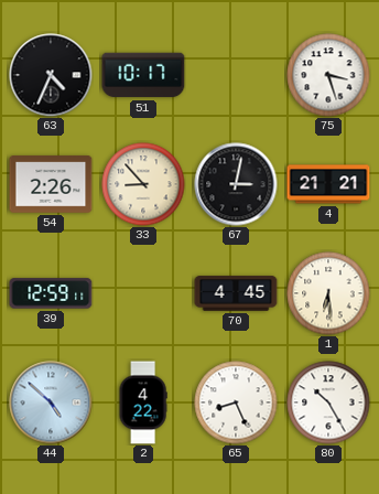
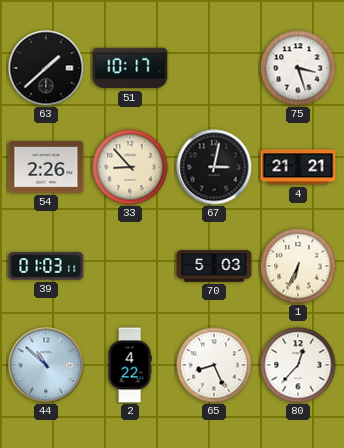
63: 4:34 -> 1:38 (46, 68)
39: 12:59 -> 01:03 (46, 266)
70: 4:45 -> 5:03 (214, 266)
1: 6:29 -> 6:34 (298, 266)
44: 4:52 -> 10:52 (46, 365)
80: 10:25 -> 12:37 (298, 365)
